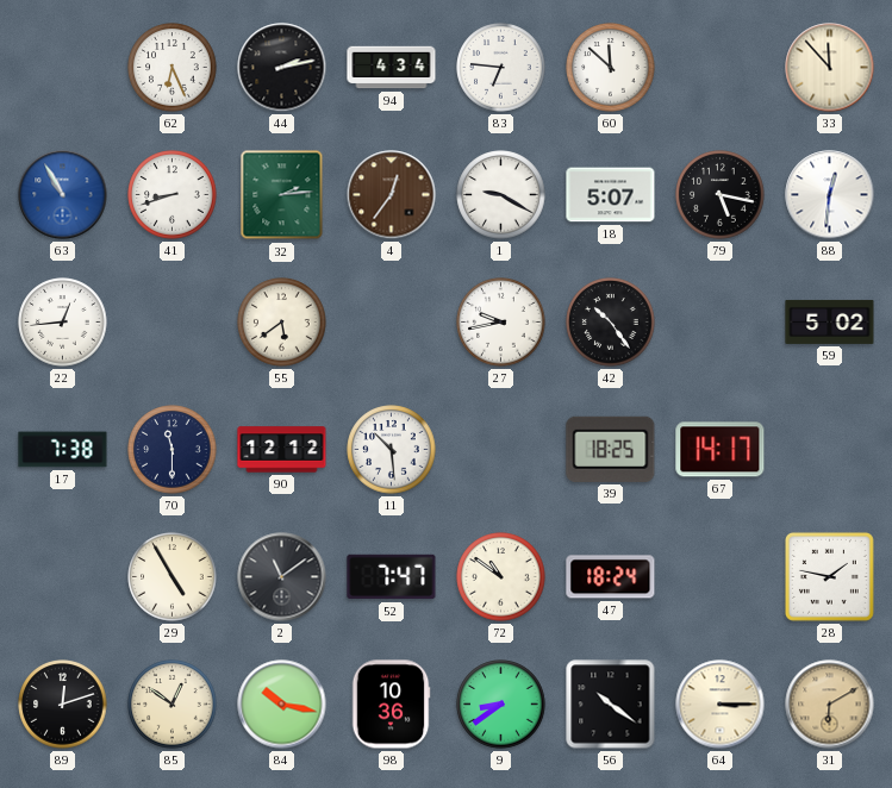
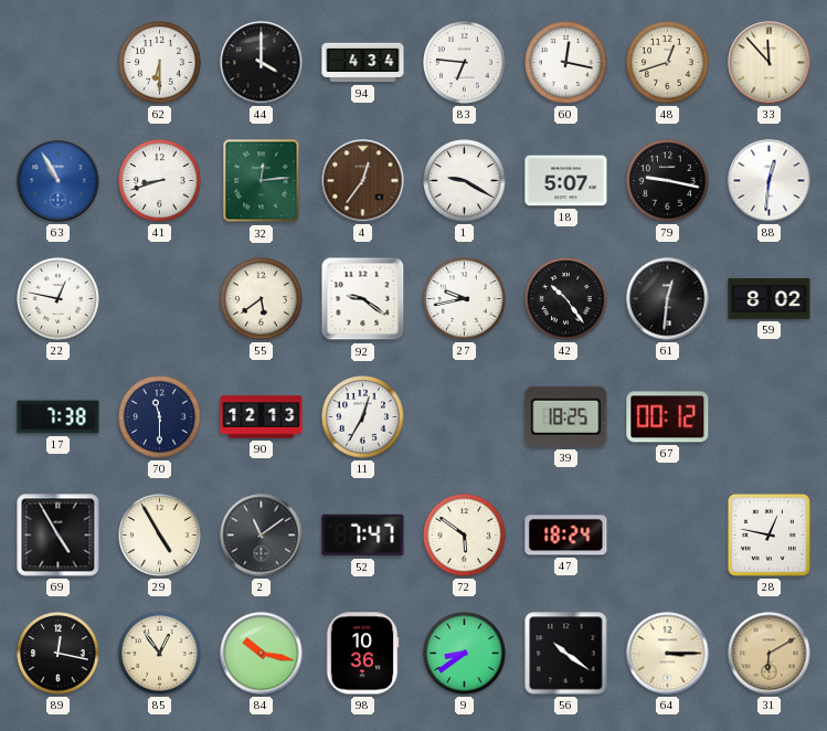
62: 6:26 -> 6:30 (160, 63)
44: 2:13 -> 4:00 (262, 63)
60: 11:52 -> 12:17 (566, 63)
48: none -> 12:42 (668, 63)
32: 2:14 -> 12:14 (262, 181)
79: 5:17 -> 9:17 (668, 181)
22: 12:44 -> 12:47 (59, 299)
92: none -> 9:21 (363, 299)
61: none -> 12:31 (668, 299)
59: 5:02 -> 8:02 (770, 298)
90: 12:12 -> 12:13 (262, 417)
11: 10:29 -> 12:35 (363, 417)
67: 14:17 -> 00:12 (668, 417)
69: none -> 4:55 (59, 536)
72: 10:51 -> 5:51 (465, 536)
28: 1:47 -> 12:47 (768, 534)
89: 12:12 -> 12:17 (59, 654)
85: 12:51 -> 12:54 (160, 654)
